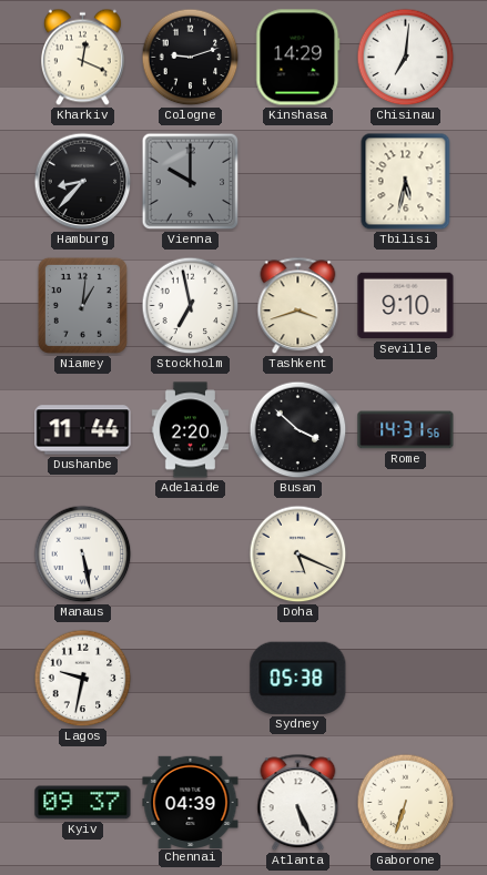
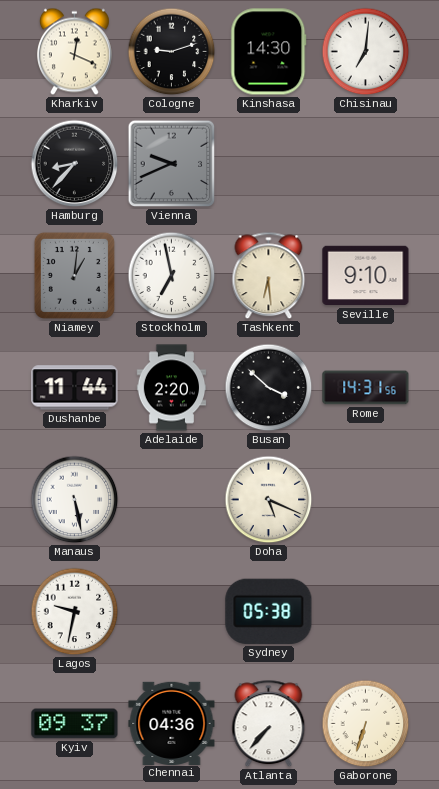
Kinshasa: 14:29 -> 14:30 (269, 52)
Vienna: 10:00 -> 9:41 (172, 164)
Tbilisi: 5:32 -> none (406, 182)
Tashkent: 3:42 -> 6:29 (269, 276)
Chennai: 04:39 -> 04:36 (172, 723)
Atlanta: 5:26 -> 7:37 (269, 724)
